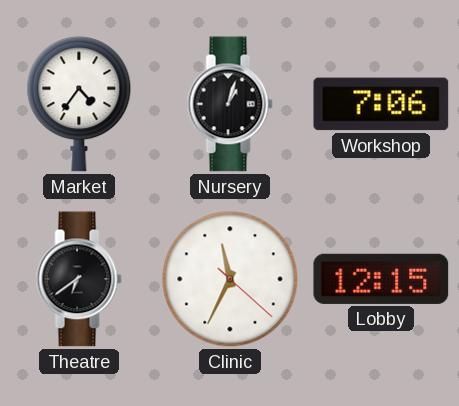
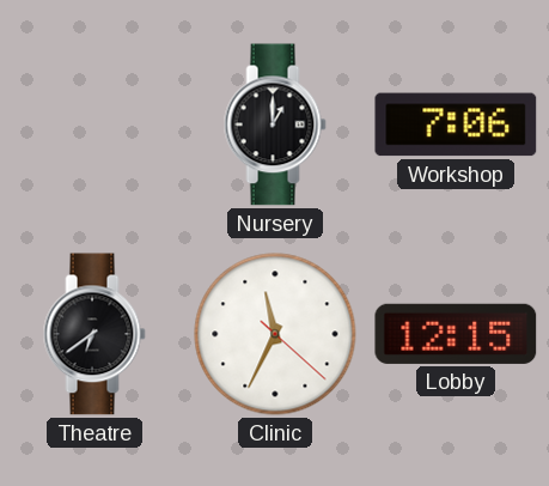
Market: 4:36 -> none (79, 104)
Nursery: 1:03 -> 1:00 (275, 124)
